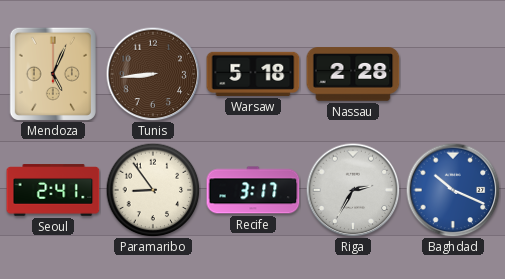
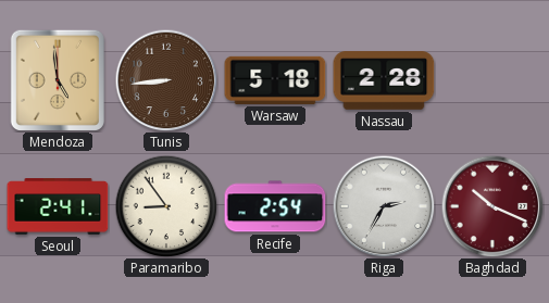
Mendoza: 5:04 -> 4:59 (58, 79)
Recife: 3:17 -> 2:54 (275, 206)
Baghdad dial: blue -> burgundy (492, 206)
